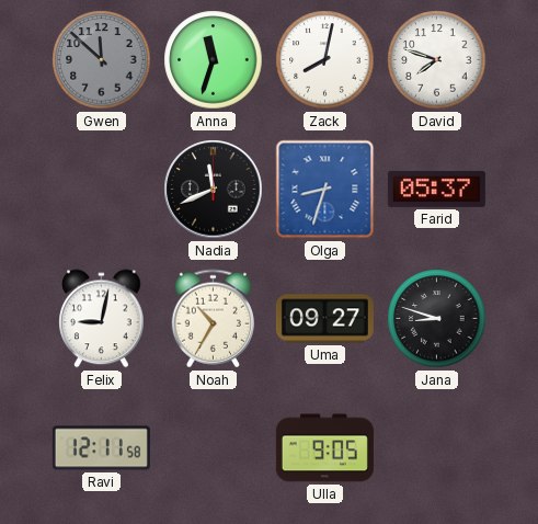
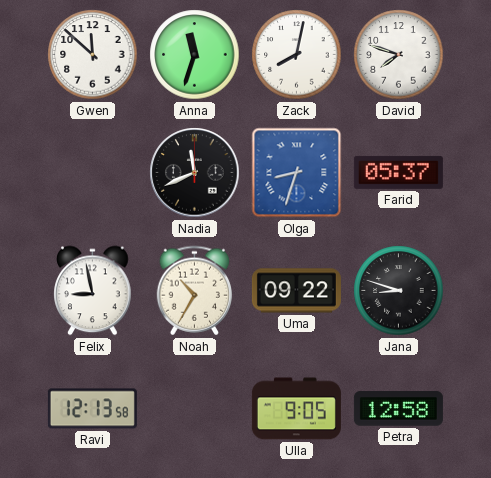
Gwen dial: grey -> white (93, 55)
Felix: 9:02 -> 8:58 (93, 291)
Uma: 09:27 -> 09:22 (296, 291)
Ravi: 12:11 -> 12:13 (92, 409)
Petra: none -> 12:58 (398, 409)
